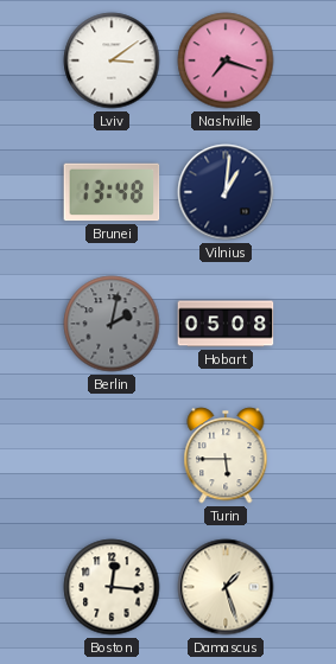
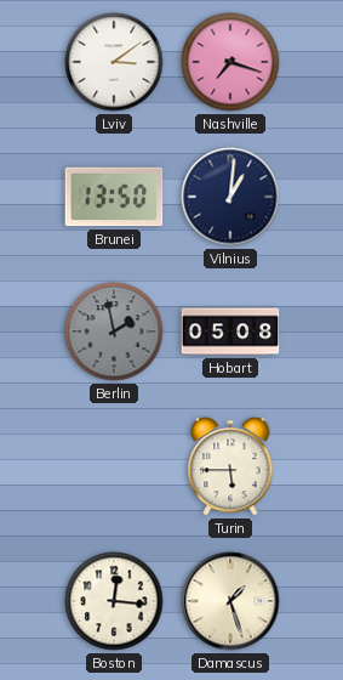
Brunei: 13:48 -> 13:50 (114, 197)
Berlin: 2:02 -> 1:58 (114, 331)
